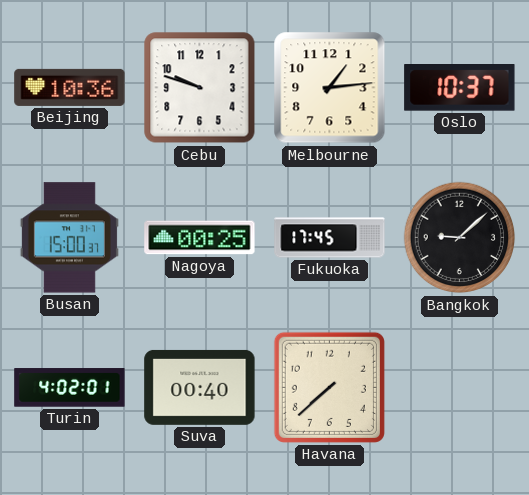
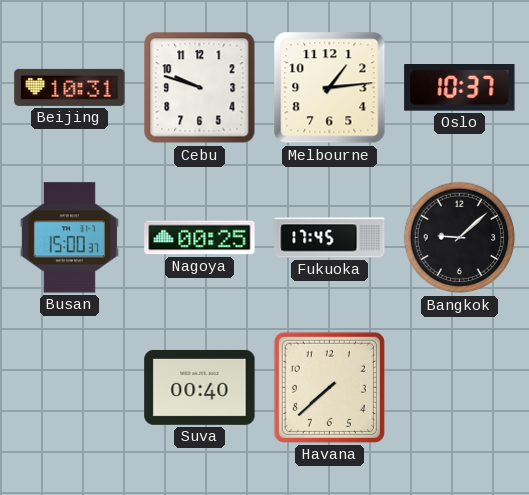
Beijing: 10:36 -> 10:31 (70, 87)
Turin: 4:02 -> none (70, 388)
